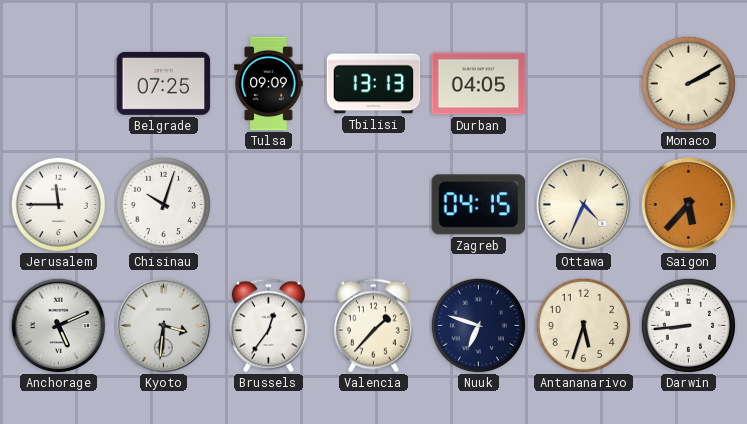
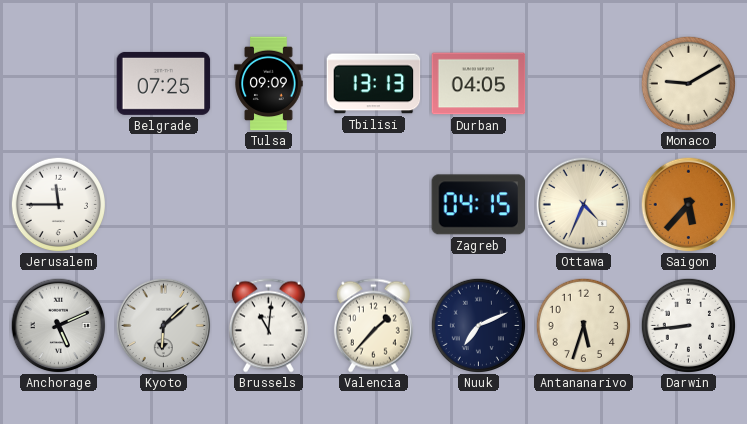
Monaco: 2:10 -> 9:10 (688, 83)
Chisinau: 10:03 -> none (163, 204)
Kyoto: 3:31 -> 6:08 (163, 325)
Brussels: 12:36 -> 11:01 (268, 326)
Nuuk: 6:48 -> 7:11 (478, 325)
